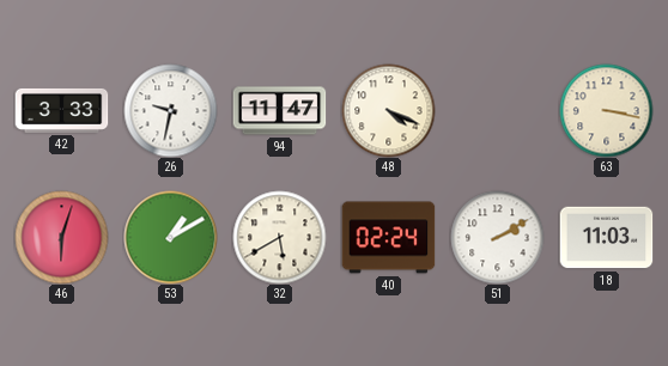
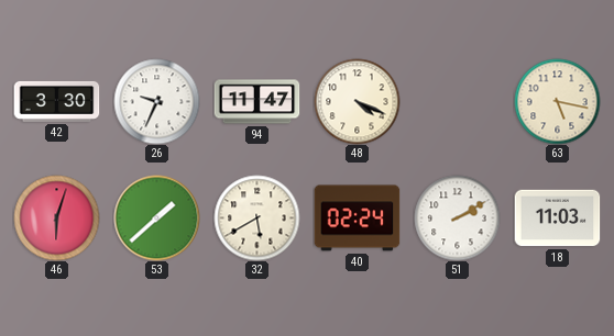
42: 3:33 -> 3:30 (56, 101)
26: 9:32 -> 9:34 (156, 101)
63: 3:17 -> 5:17 (557, 101)
53: 1:10 -> 1:38 (156, 217)
